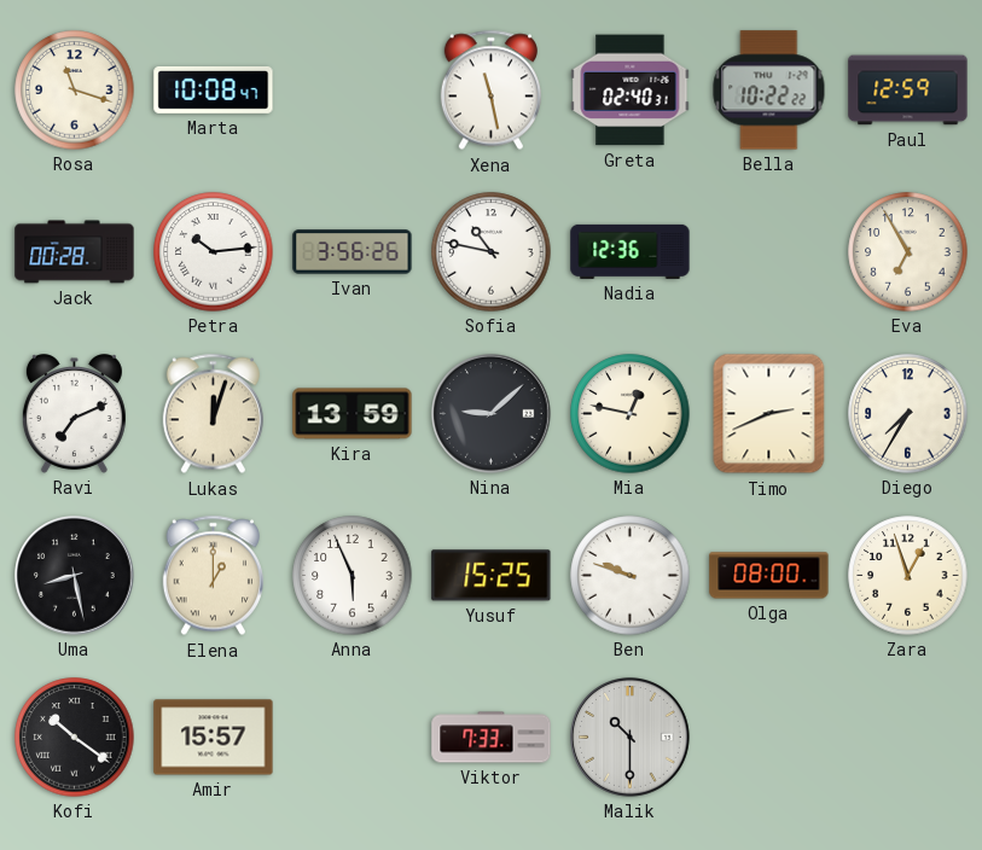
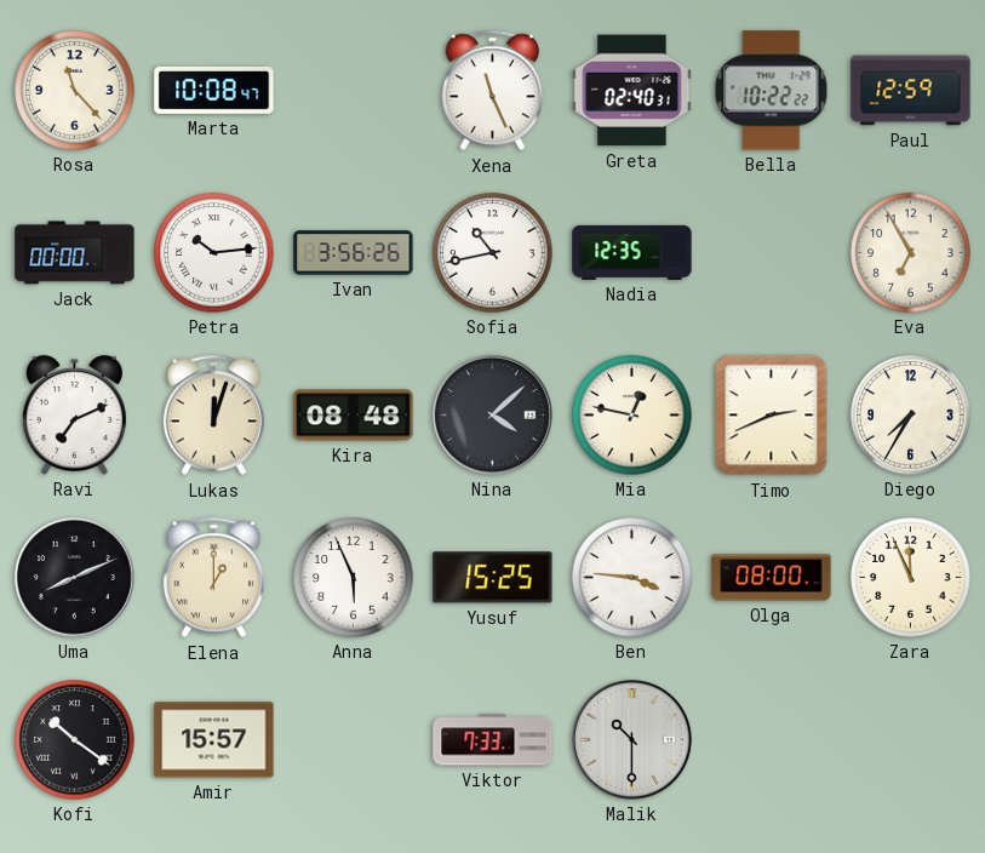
Rosa: 11:18 -> 11:23 (75, 91)
Xena: 11:28 -> 11:26 (492, 91)
Jack: 00:28 -> 00:00 (75, 253)
Sofia: 10:47 -> 10:43 (493, 253)
Nadia: 12:36 -> 12:35 (632, 252)
Kira: 13:59 -> 08:48 (354, 416)
Nina: 9:08 -> 4:08 (493, 416)
Uma: 8:28 -> 8:11 (75, 578)
Ben: 9:48 -> 3:46 (632, 578)
Zara: 12:57 -> 11:56 (911, 578)
